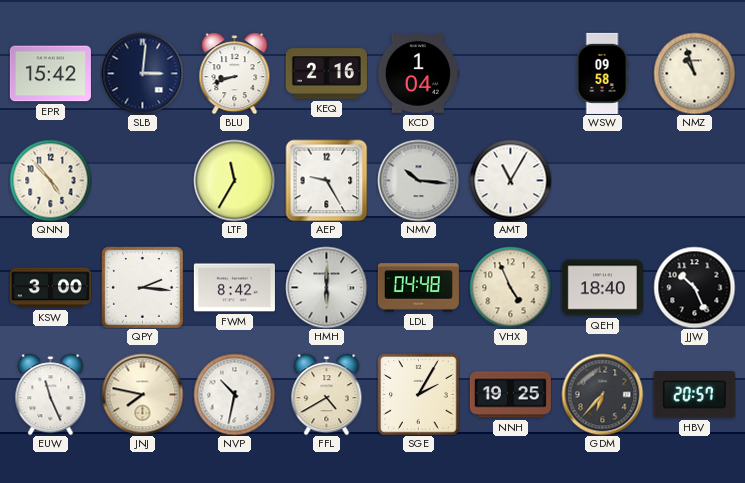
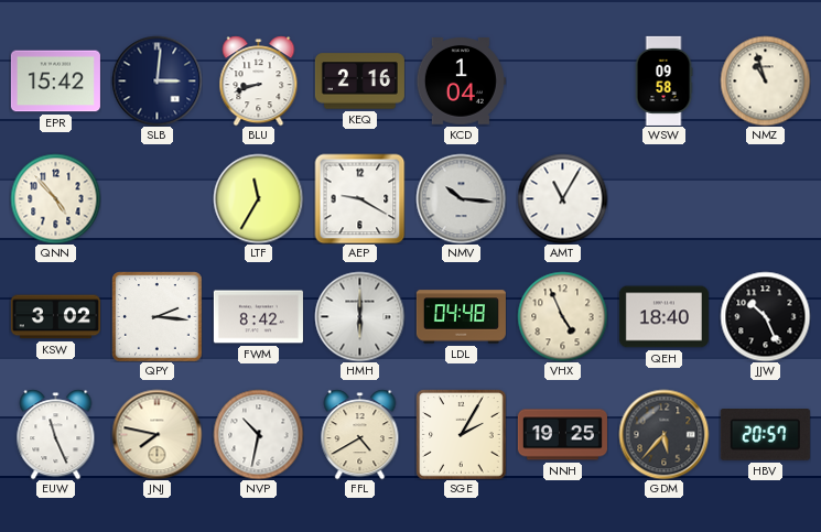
AEP: 9:25 -> 9:20 (359, 198)
KSW: 3:00 -> 3:02 (55, 317)
GDM: 6:37 -> 5:37 (663, 434)
